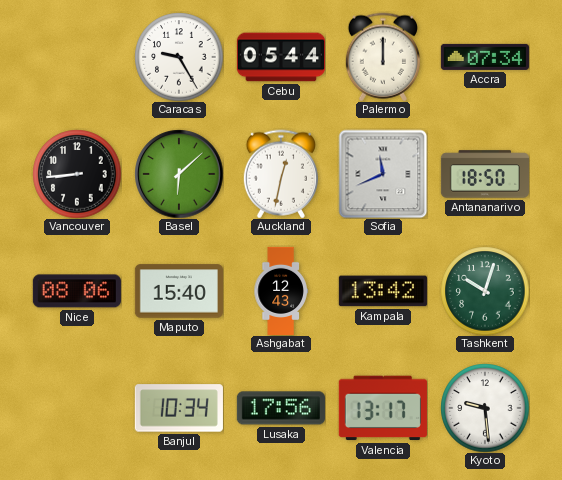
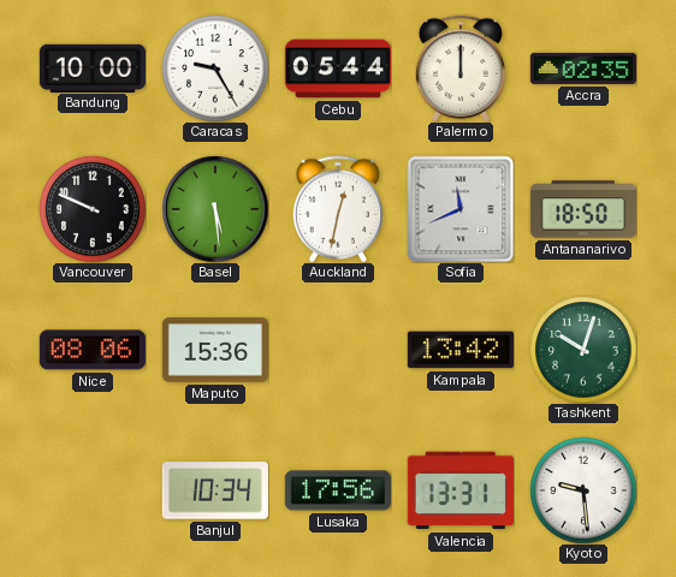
Bandung: none -> 10:00 (93, 67)
Accra: 07:34 -> 02:35 (583, 69)
Vancouver: 8:44 -> 9:49 (93, 209)
Basel: 6:08 -> 5:29 (215, 209)
Maputo: 15:40 -> 15:36 (215, 350)
Ashgabat: 12:43 -> none (281, 290)
Valencia: 13:17 -> 13:31 (461, 490)
